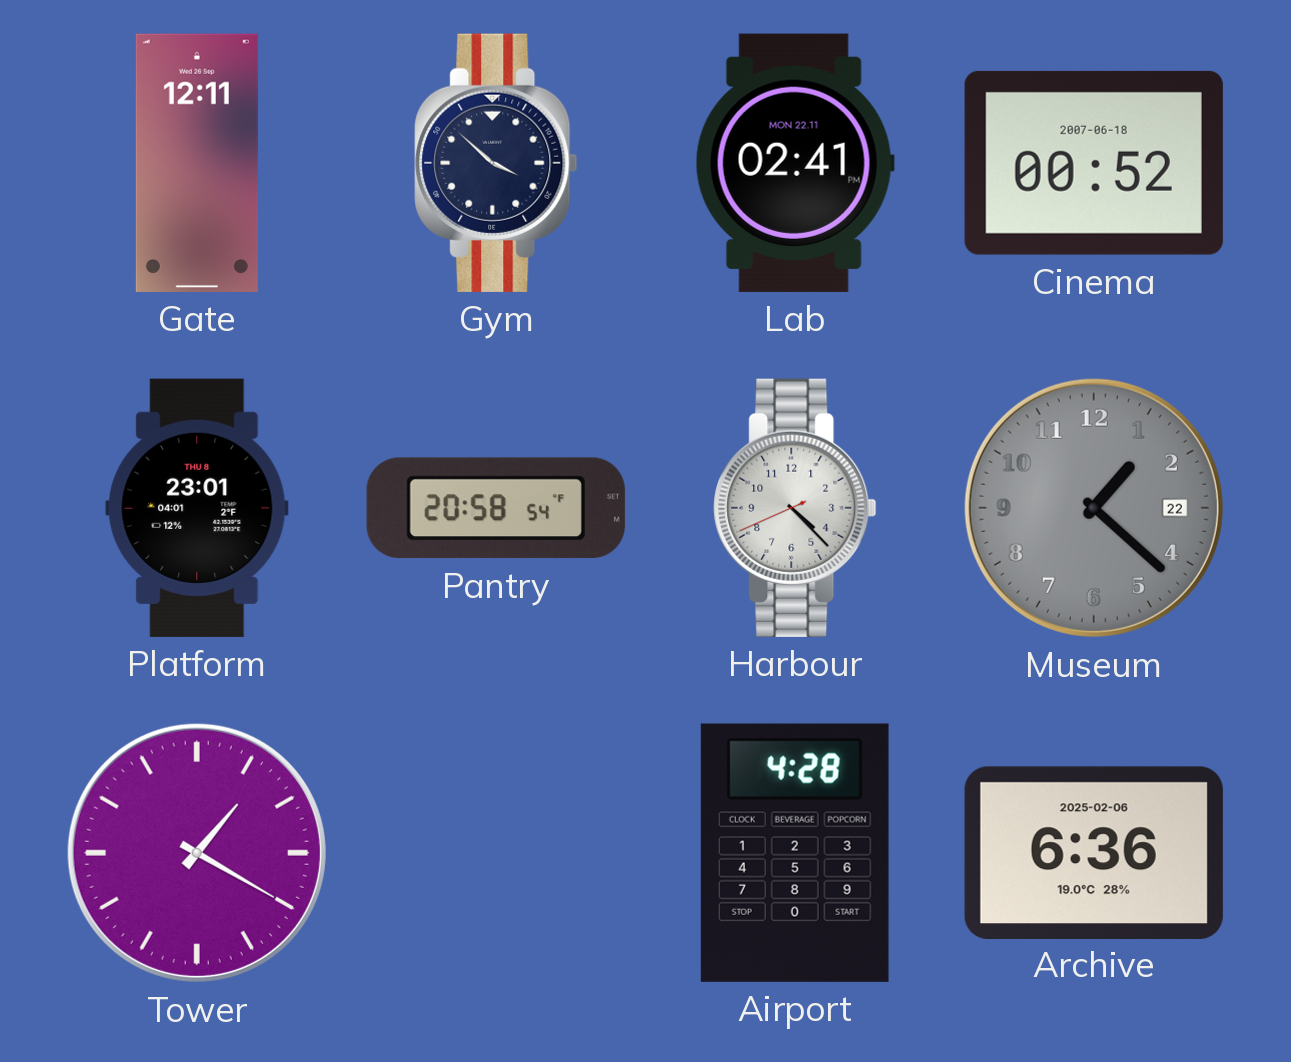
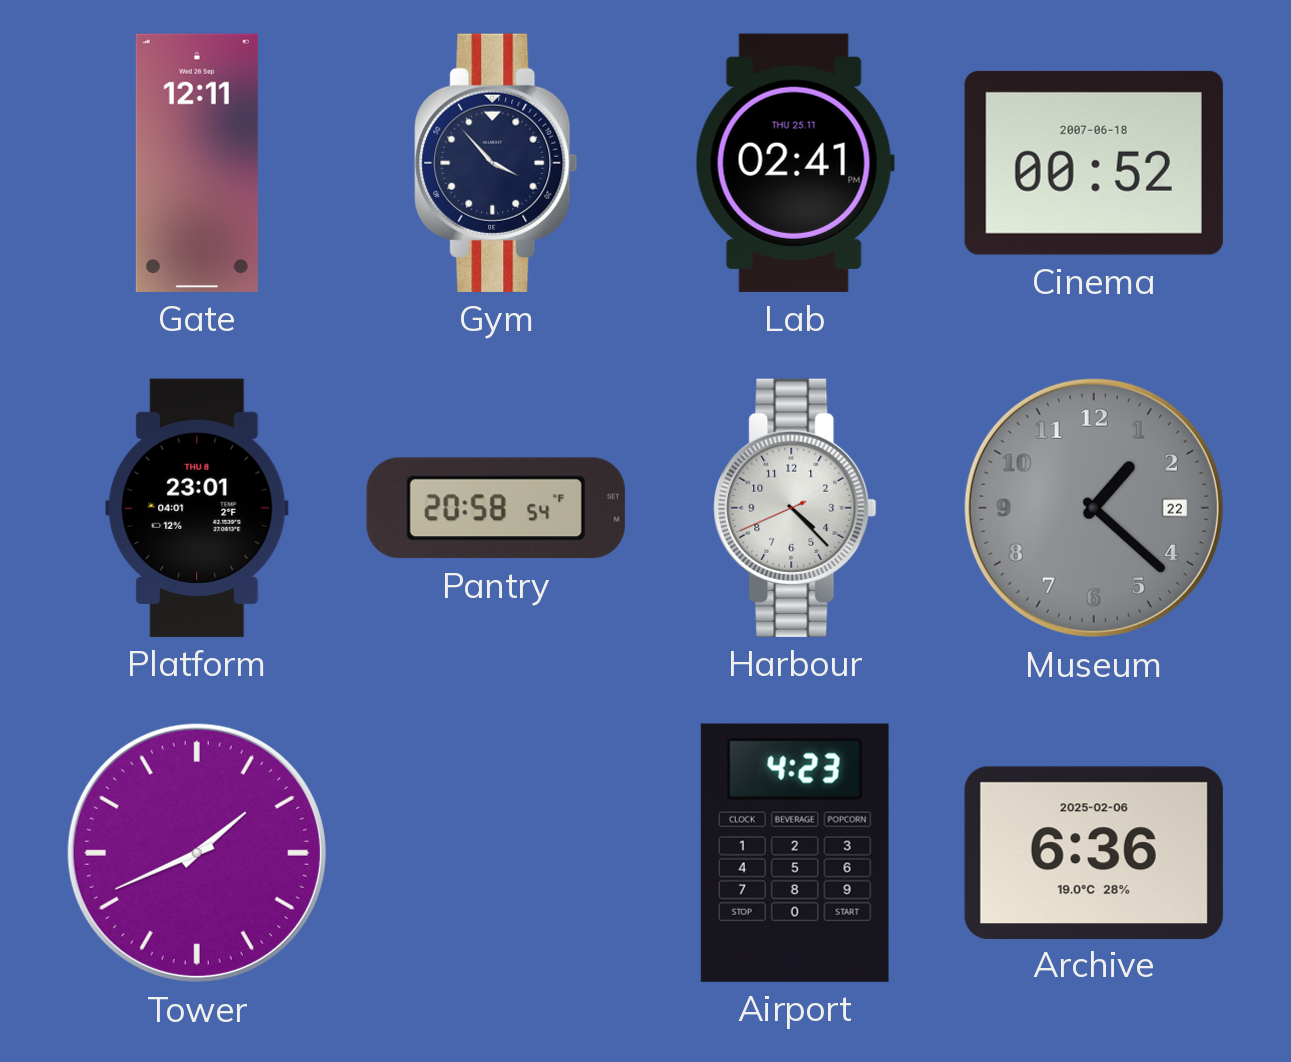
Gym: 3:52 -> 3:53 (496, 163)
Lab date: MON 22.11 -> THU 25.11 (795, 163)
Tower: 1:20 -> 1:41 (197, 853)
Airport: 4:28 -> 4:23 (795, 853)
